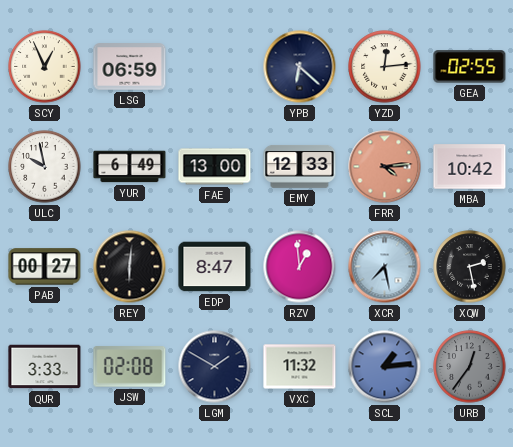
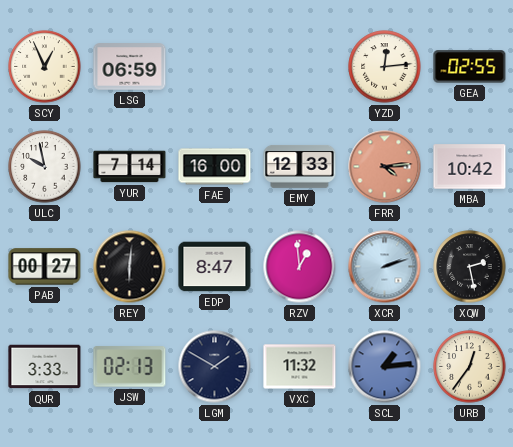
YPB: 6:22 -> none (300, 67)
YUR: 6:49 -> 7:14 (130, 167)
FAE: 13:00 -> 16:00 (215, 167)
XCR: 7:28 -> 2:12 (385, 267)
JSW: 02:08 -> 02:13 (130, 367)
URB dial: grey -> cream (470, 367)
